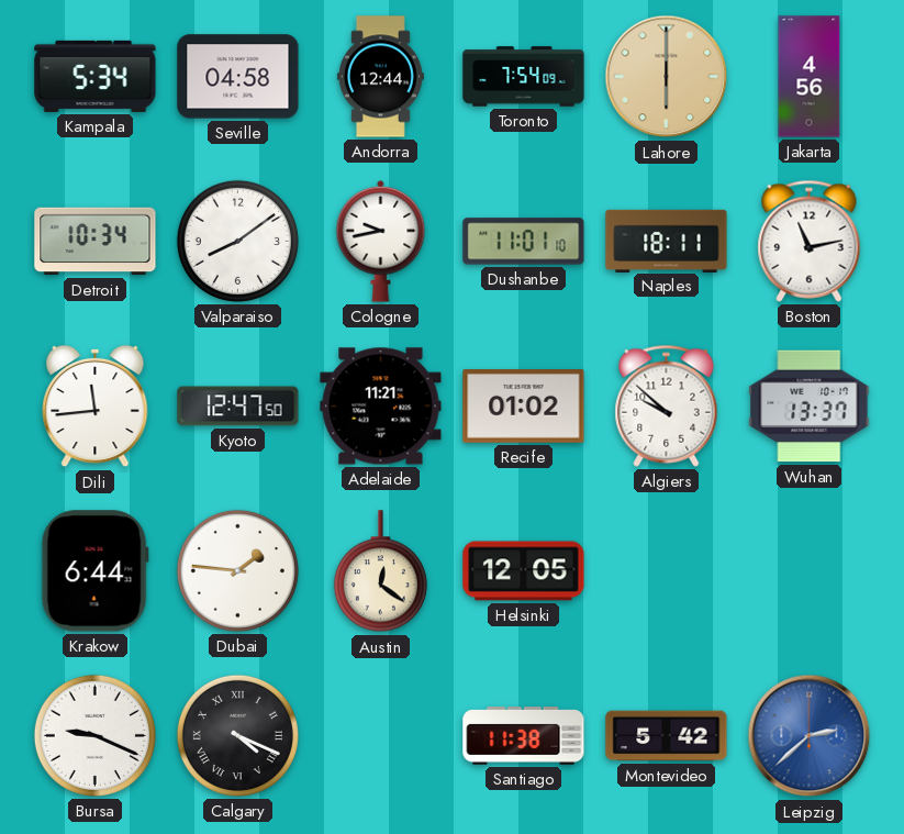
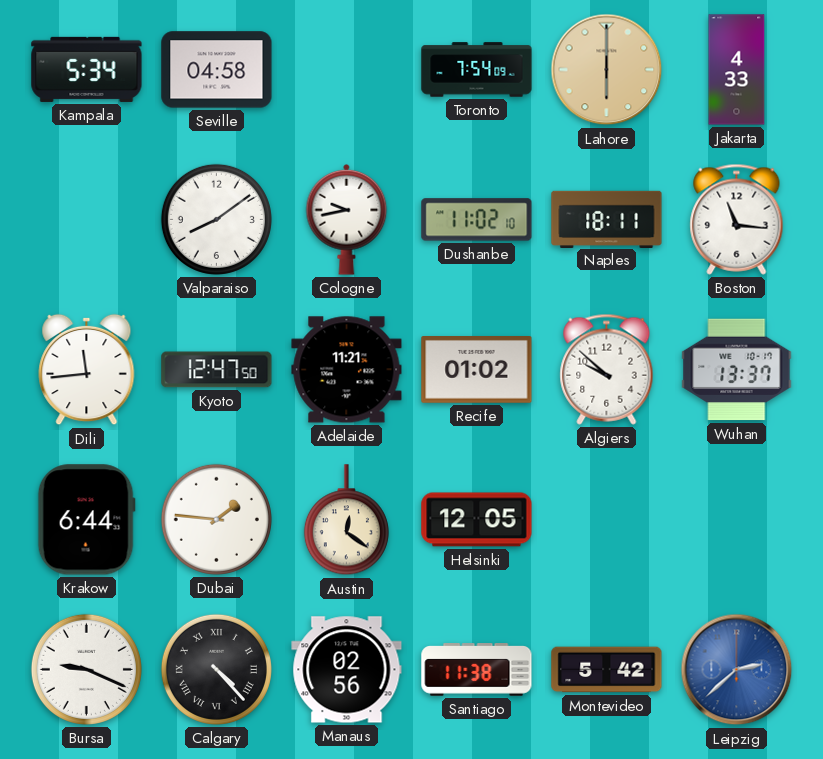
Andorra: 12:44 -> none (380, 77)
Jakarta: 4:56 -> 4:33 (737, 70)
Detroit: 10:34 -> none (96, 242)
Dushanbe: 11:01 -> 11:02 (477, 220)
Boston: 11:13 -> 11:16 (737, 219)
Calgary: 4:19 -> 4:23 (216, 669)
Manaus: none -> 02:56 (347, 670)
